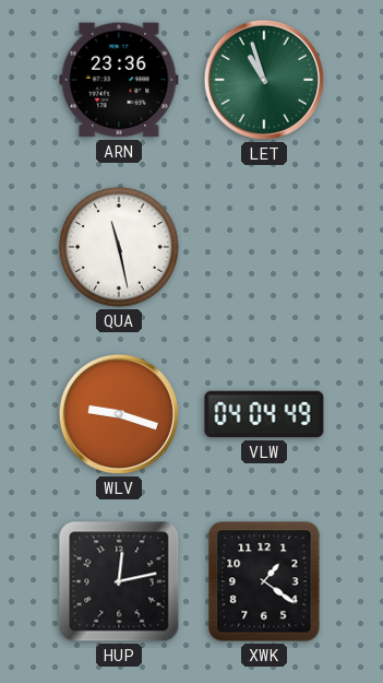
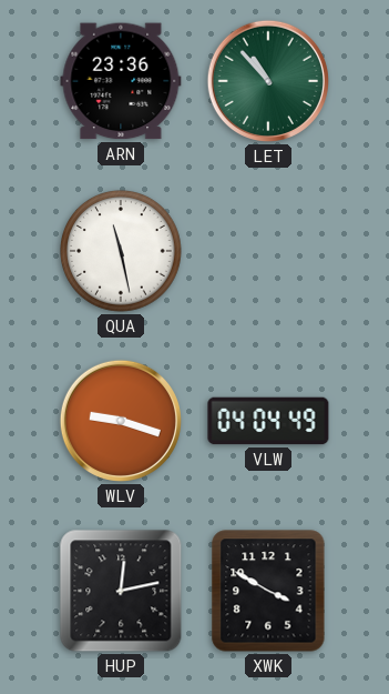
LET: 10:57 -> 10:53 (268, 81)
XWK: 1:21 -> 3:50 (268, 591)
